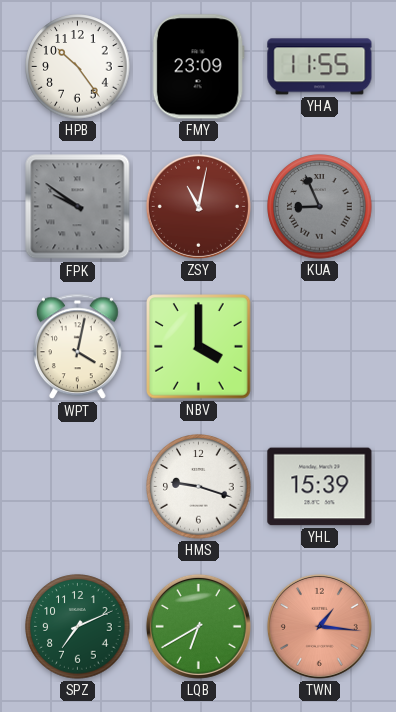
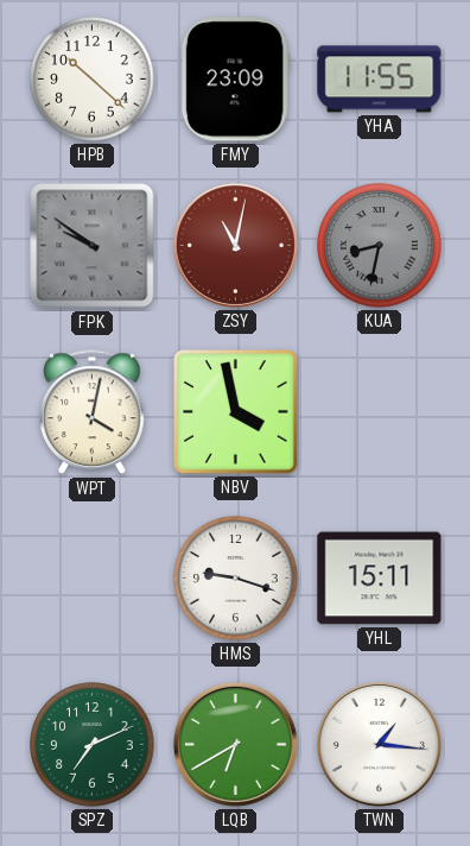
HPB: 10:24 -> 10:22 (93, 80)
KUA: 8:56 -> 8:32 (380, 246)
NBV: 4:00 -> 3:58 (236, 412)
YHL: 15:39 -> 15:11 (380, 579)
TWN dial: salmon -> white (379, 744)
